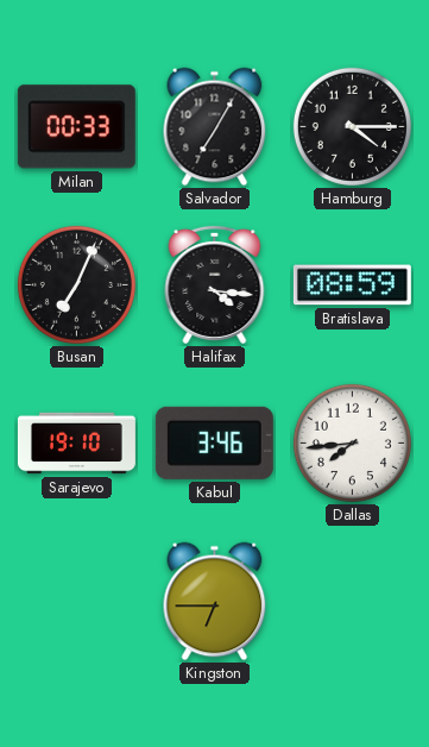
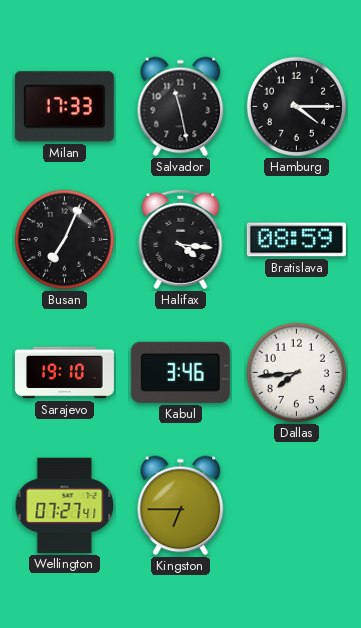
Milan: 00:33 -> 17:33 (64, 107)
Salvador: 7:05 -> 11:28 (181, 107)
Wellington: none -> 07:27 (65, 505)
